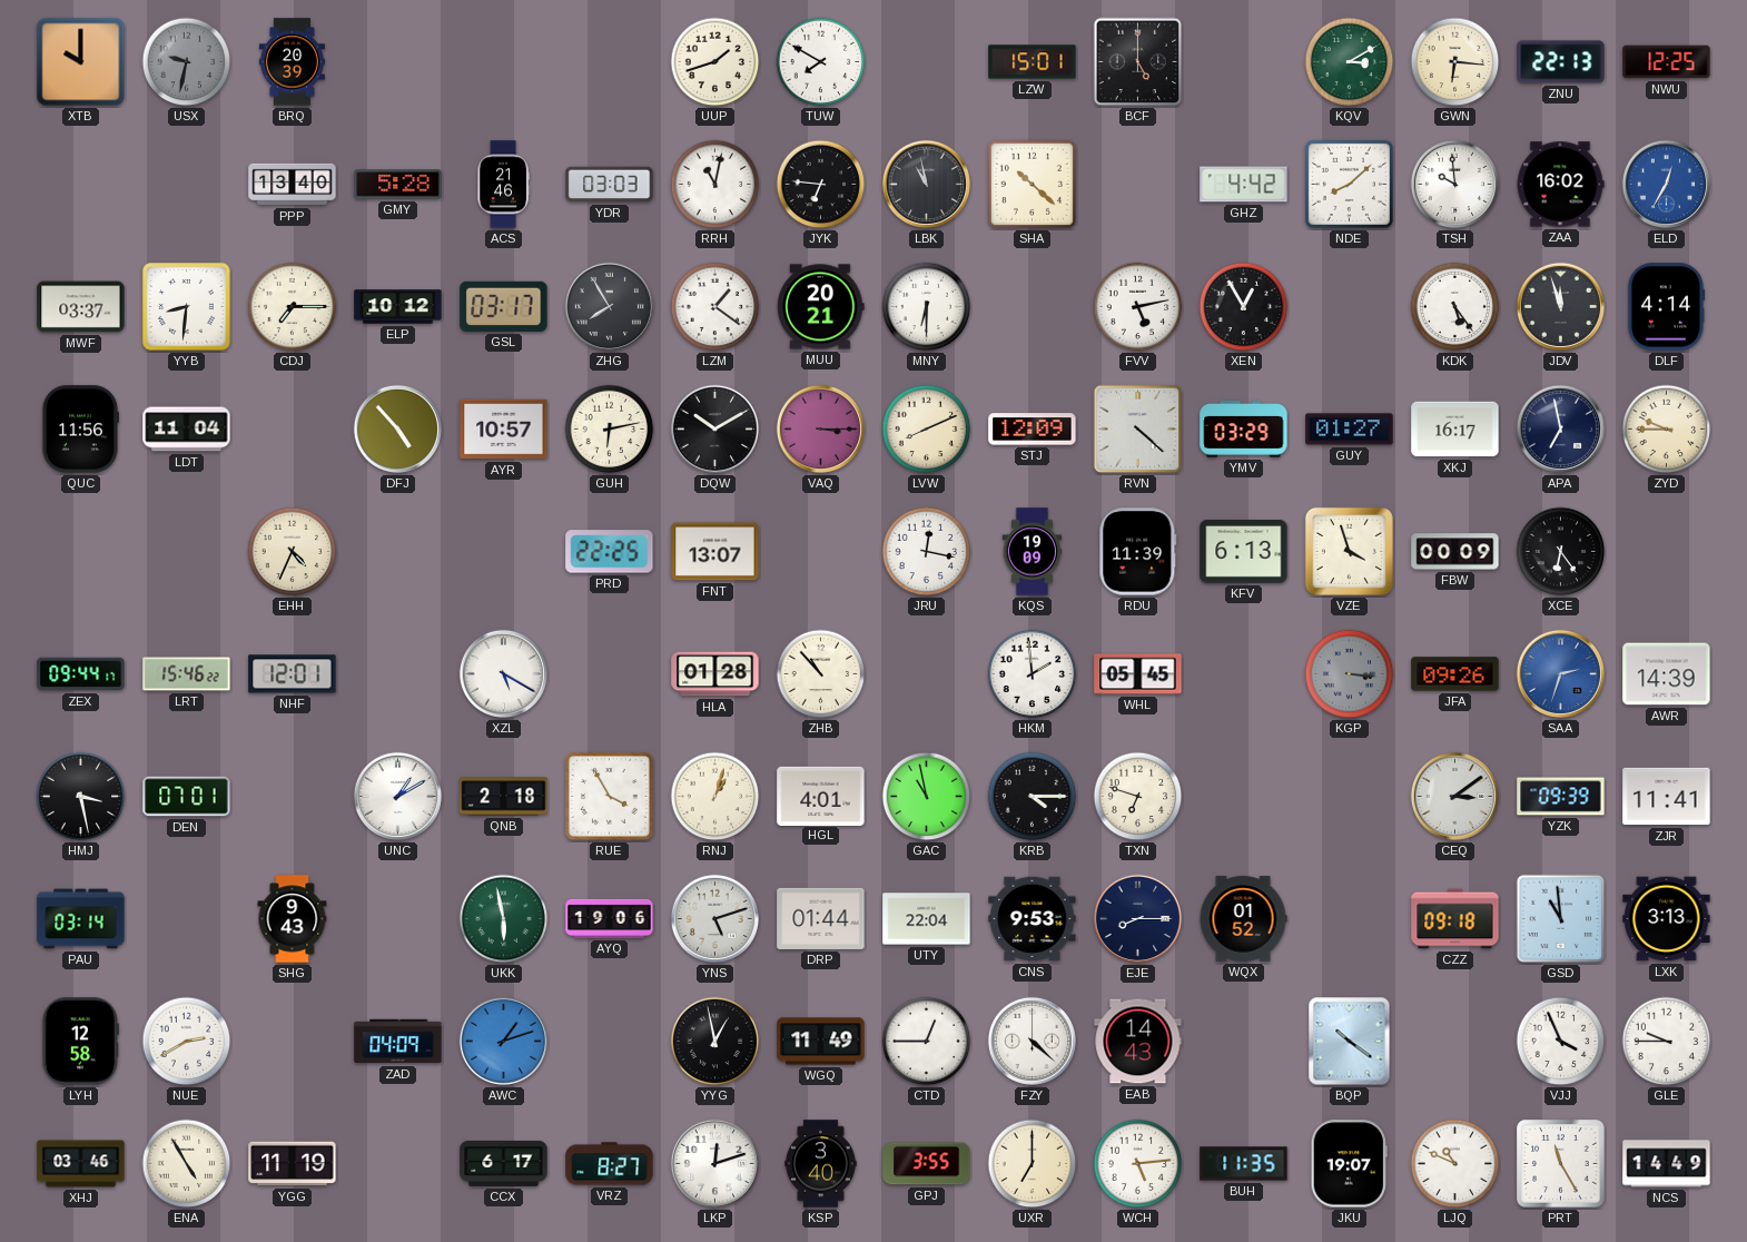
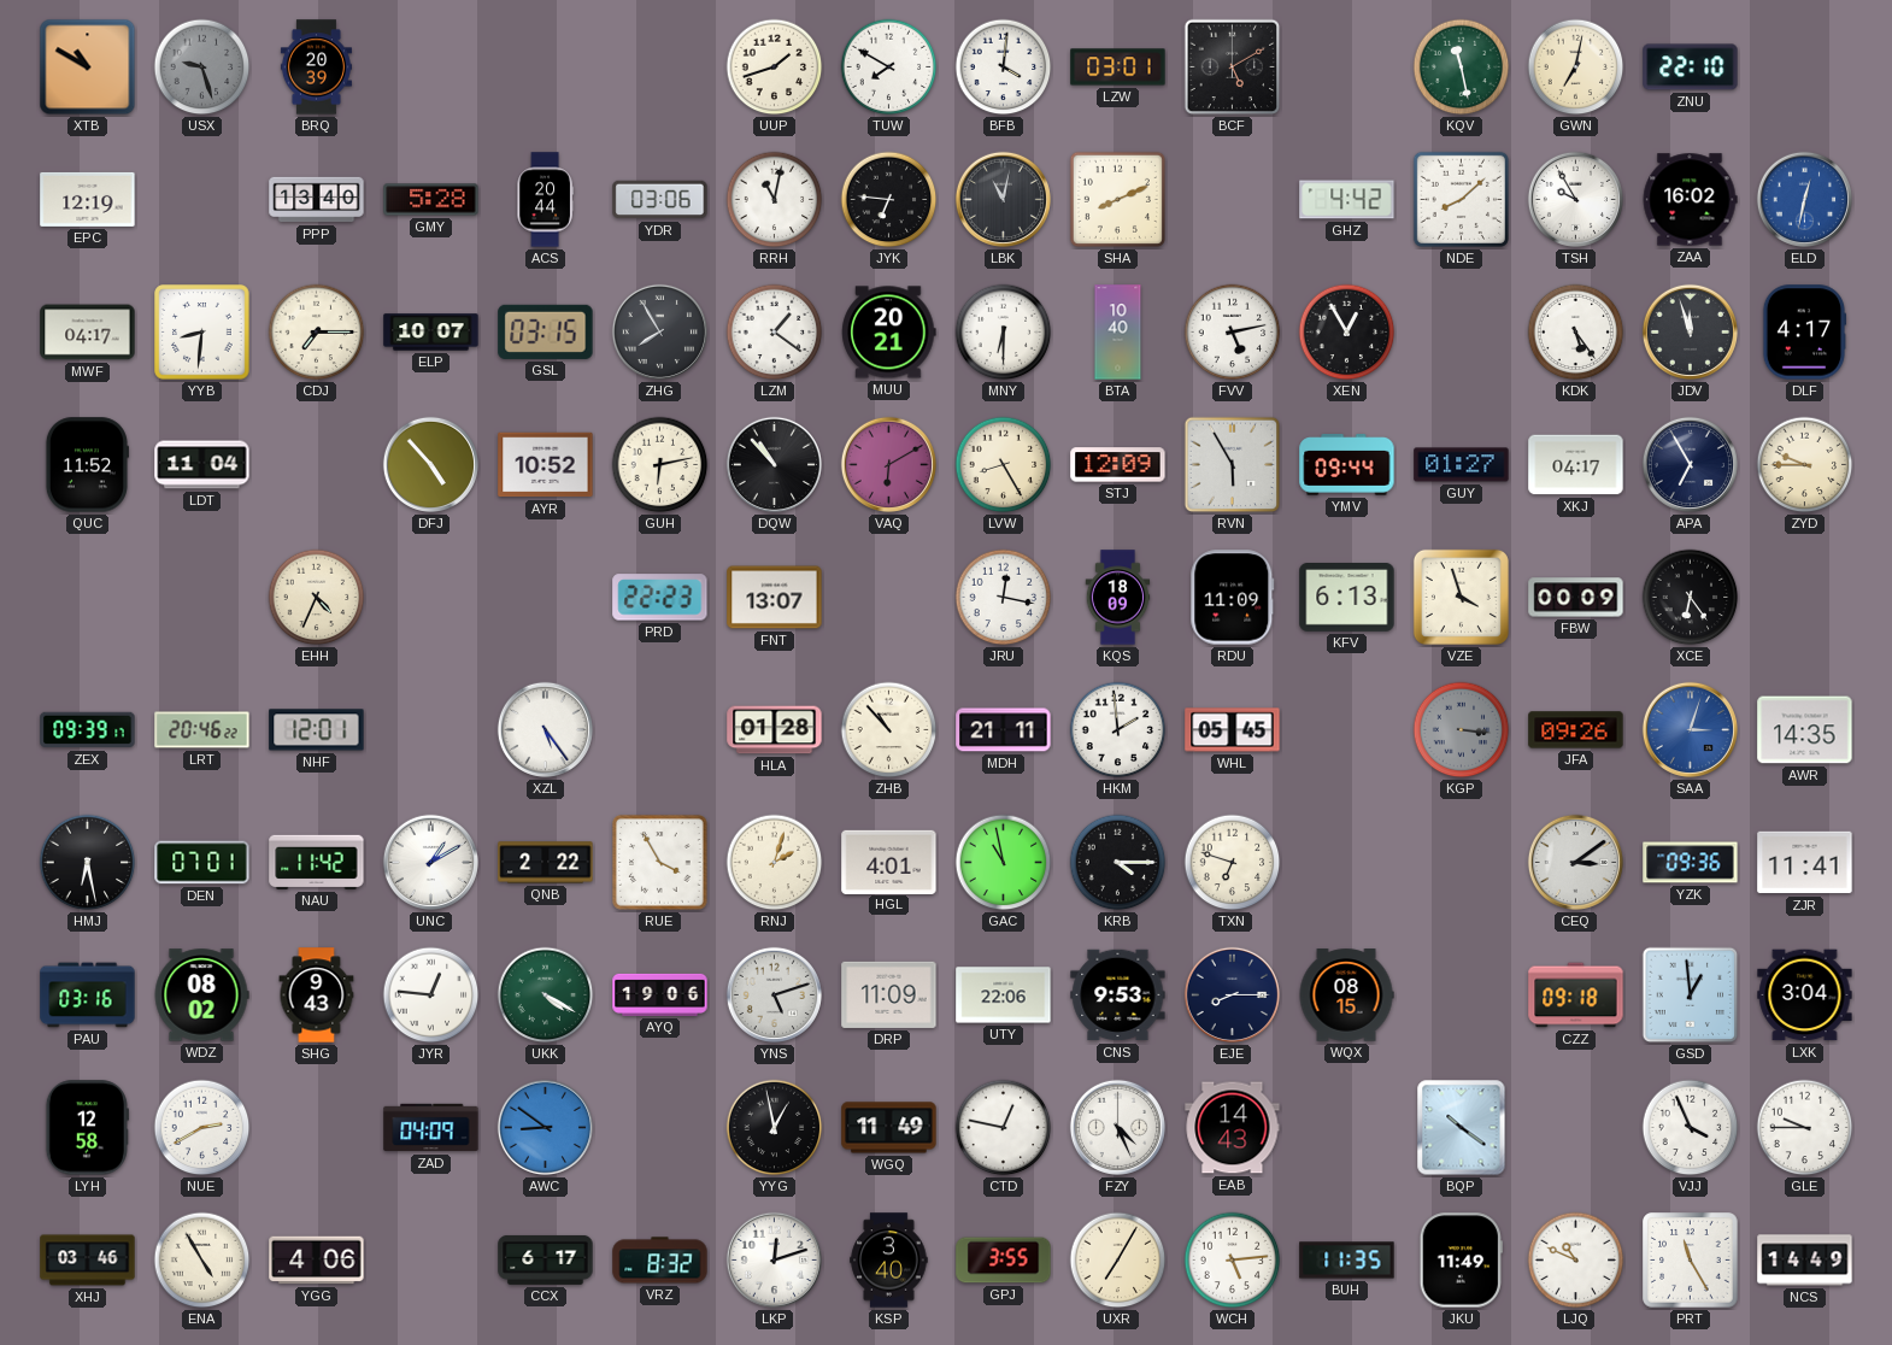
XTB: 10:00 -> 10:50 (88, 67)
USX: 9:32 -> 9:27 (202, 67)
BFB: none -> 4:01 (1004, 67)
LZW: 15:01 -> 03:01 (1118, 67)
BCF: 5:00 -> 5:10 (1233, 67)
KQV: 3:10 -> 11:28 (1462, 67)
GWN: 6:16 -> 7:02 (1576, 67)
ZNU: 22:13 -> 22:10 (1691, 67)
NWU: 12:25 -> none (1667, 62)
EPC: none -> 12:19 (88, 199)
ACS: 21:46 -> 20:44 (545, 200)
YDR: 03:03 -> 03:06 (660, 200)
LBK: 10:58 -> 11:02 (1003, 199)
SHA: 10:22 -> 8:11 (1117, 199)
TSH: 9:59 -> 9:55 (1575, 199)
ELD: 12:35 -> 12:32 (1804, 199)
MWF: 03:37 -> 04:17 (88, 333)
ELP: 10:12 -> 10:07 (431, 333)
GSL: 03:17 -> 03:15 (546, 331)
BTA: none -> 10:40 (1118, 333)
DLF: 4:14 -> 4:17 (1804, 333)
QUC: 11:56 -> 11:52 (87, 465)
AYR: 10:57 -> 10:52 (546, 465)
DQW: 10:10 -> 10:53 (774, 464)
VAQ: 3:15 -> 6:10 (888, 464)
LVW: 8:11 -> 8:25 (1004, 465)
RVN: 4:22 -> 5:55 (1233, 465)
YMV: 03:29 -> 09:44 (1347, 465)
XKJ: 16:17 -> 04:17 (1576, 465)
APA: 6:58 -> 6:55 (1690, 464)
PRD: 22:25 -> 22:23 (660, 598)
KQS: 19:09 -> 18:09 (1118, 598)
RDU: 11:39 -> 11:09 (1233, 598)
ZEX: 09:44 -> 09:39 (88, 730)
LRT: 15:46 -> 20:46 (202, 730)
XZL: 5:20 -> 5:24 (545, 729)
MDH: none -> 21:11 (1004, 730)
SAA: 2:33 -> 3:03 (1690, 729)
AWR: 14:39 -> 14:35 (1805, 730)
HMJ: 3:28 -> 6:28 (88, 863)
NAU: none -> 11:42 (317, 862)
QNB: 2:18 -> 2:22 (546, 863)
RNJ: 1:03 -> 2:03 (775, 863)
YZK: 09:39 -> 09:36 (1691, 863)
PAU: 03:14 -> 03:16 (88, 995)
WDZ: none -> 08:02 (201, 995)
JYR: none -> 12:46 (431, 995)
UKK: 5:58 -> 4:20 (546, 995)
DRP: 01:44 -> 11:09 (889, 994)
UTY: 22:04 -> 22:06 (1004, 995)
WQX: 01:52 -> 08:15 (1346, 995)
GSD: 10:59 -> 12:59 (1691, 995)
LXK: 3:13 -> 3:04 (1805, 995)
AWC: 1:12 -> 8:51 (545, 1127)
CTD: 12:45 -> 12:47 (1004, 1128)
FZY: 4:22 -> 4:26 (1117, 1127)
YGG: 11:19 -> 4:06 (317, 1261)
VRZ: 8:27 -> 8:32 (660, 1261)
UXR: 7:00 -> 7:05 (1118, 1261)
JKU: 19:07 -> 11:49 (1461, 1261)
